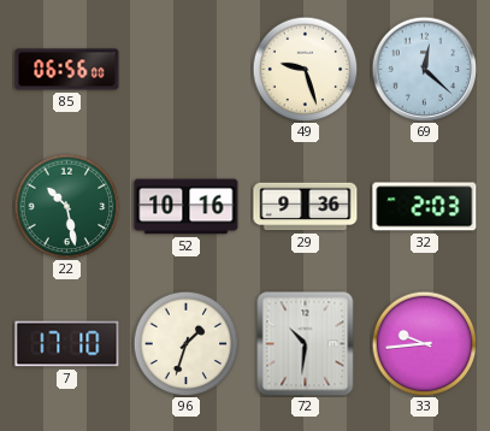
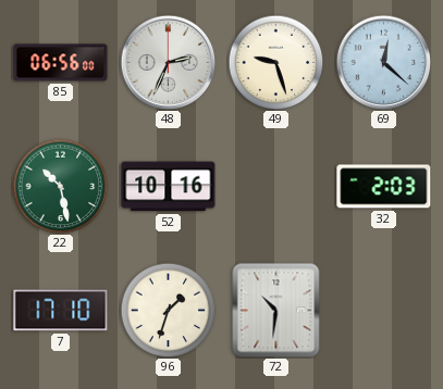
48: none -> 2:34 (168, 62)
29: 9:36 -> none (306, 207)
33: 9:44 -> none (424, 343)
